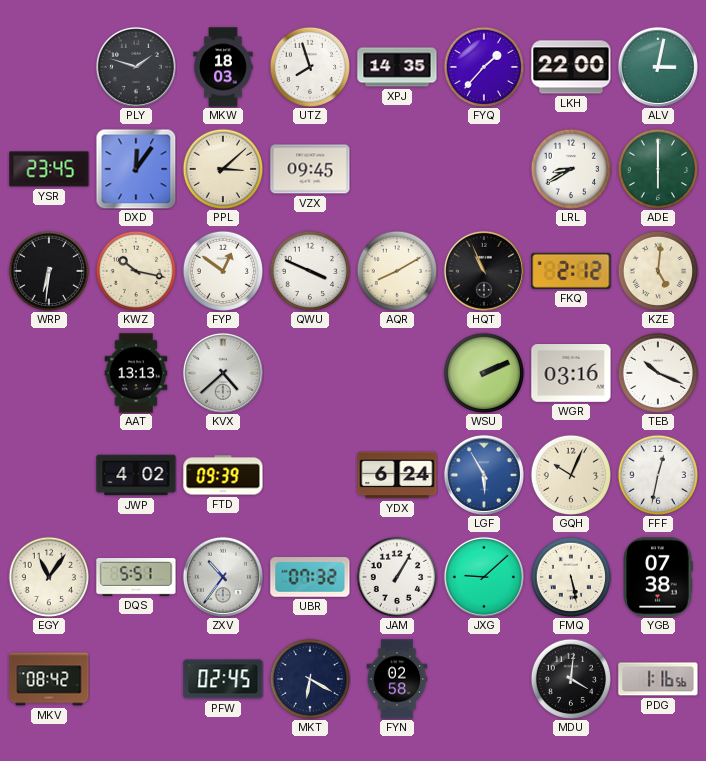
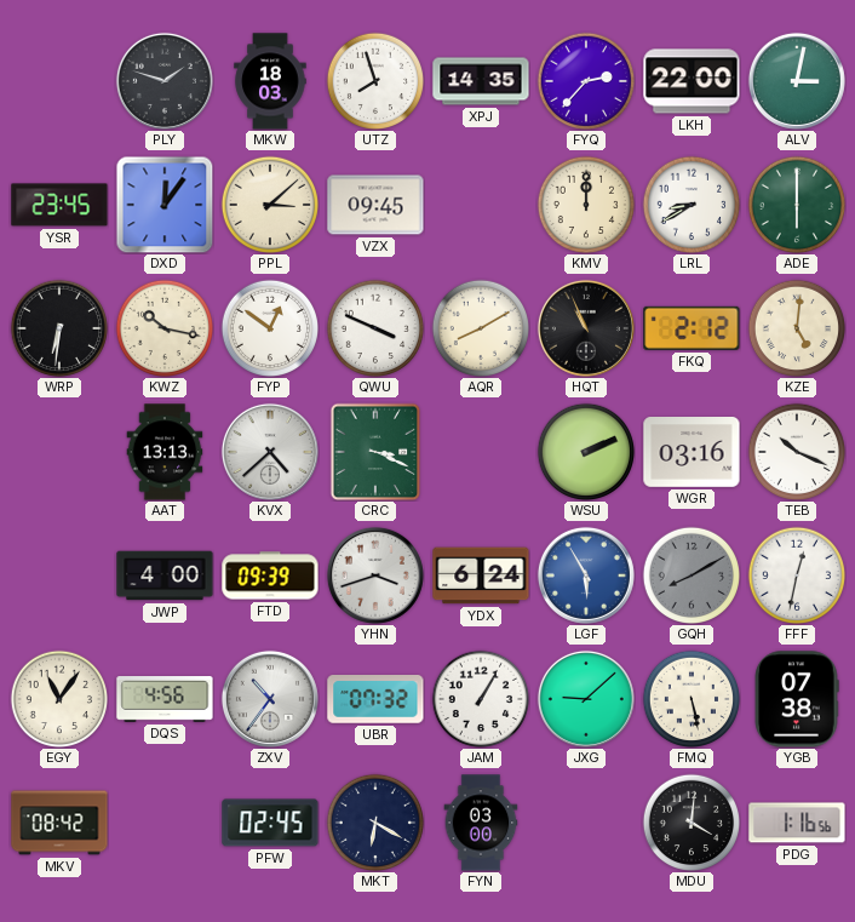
FYQ: 1:37 -> 2:37 (586, 81)
KMV: none -> 12:00 (586, 205)
CRC: none -> 3:19 (375, 452)
JWP: 4:02 -> 4:00 (165, 575)
YHN: none -> 3:42 (375, 575)
GQH: 10:04 -> 8:10 (692, 575)
GQH dial: cream -> grey (692, 575)
DQS: 5:51 -> 4:56 (165, 700)
FYN: 02:58 -> 03:00 (481, 823)
